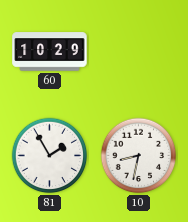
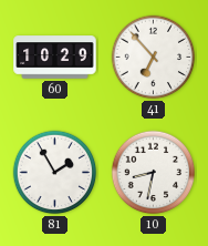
41: none -> 6:53 (154, 58)
